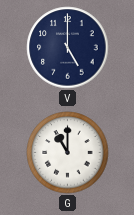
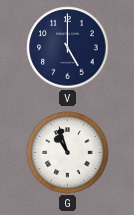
G: 11:00 -> 10:57 (68, 153)
